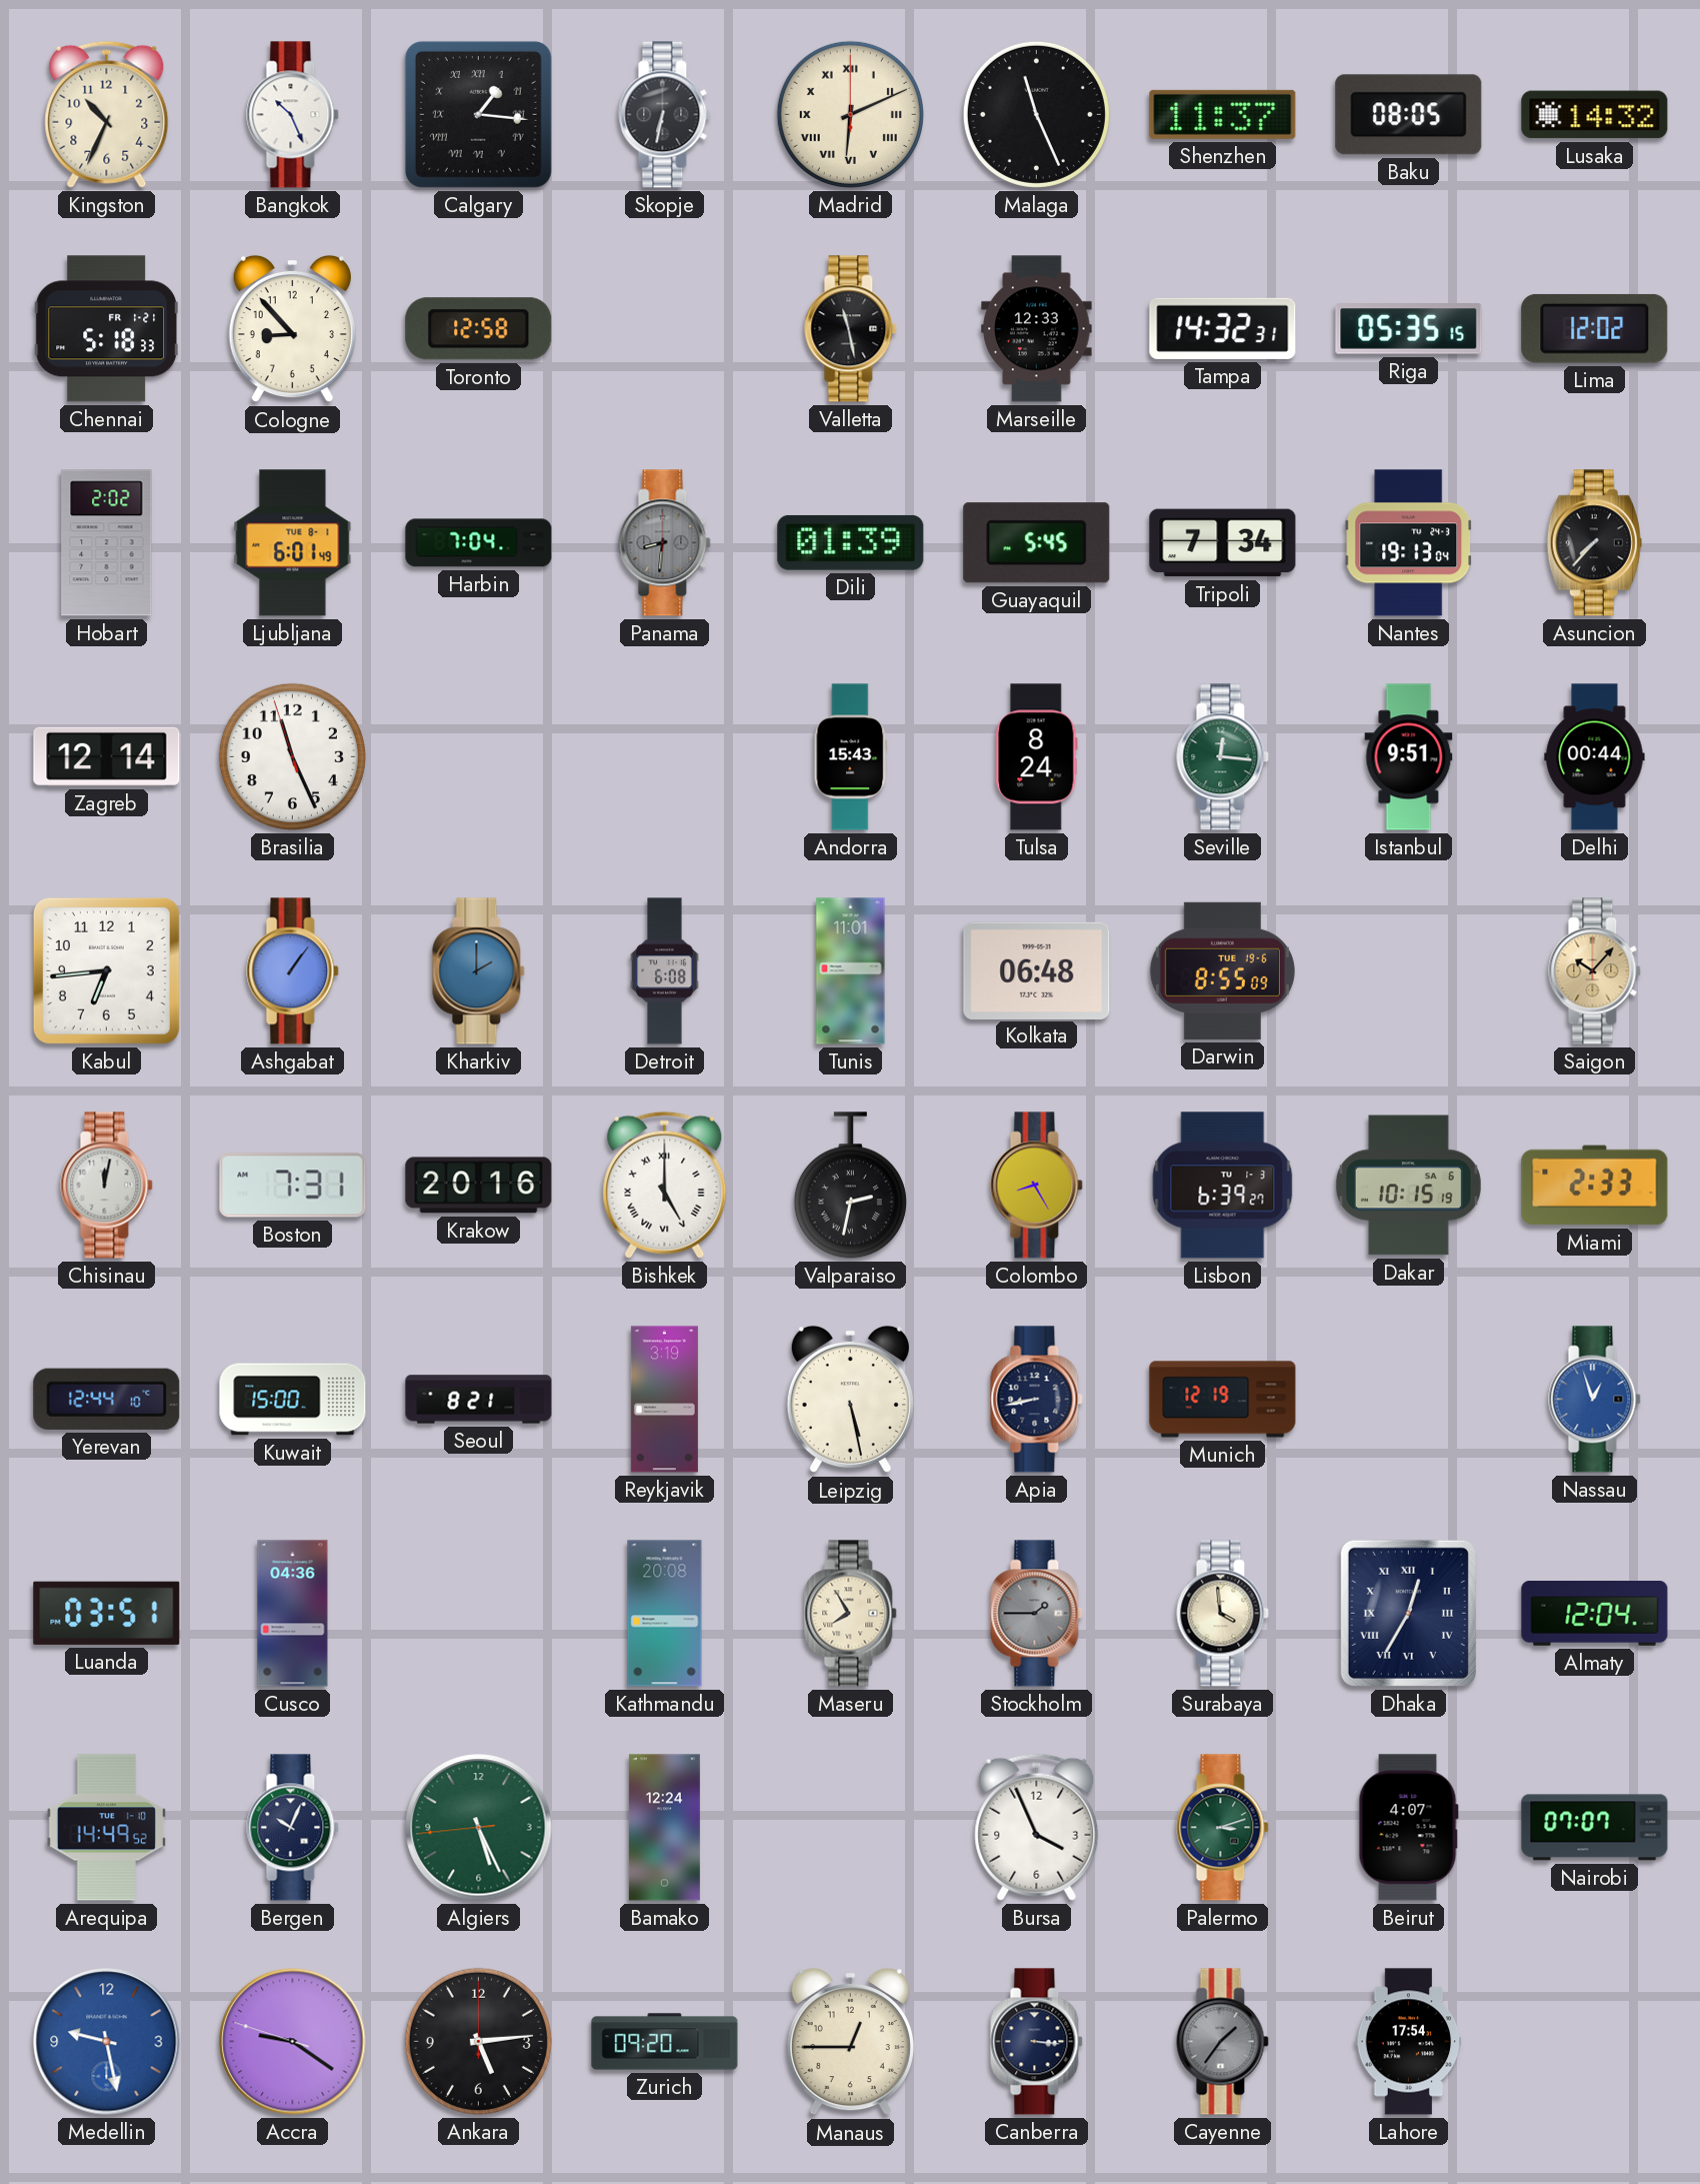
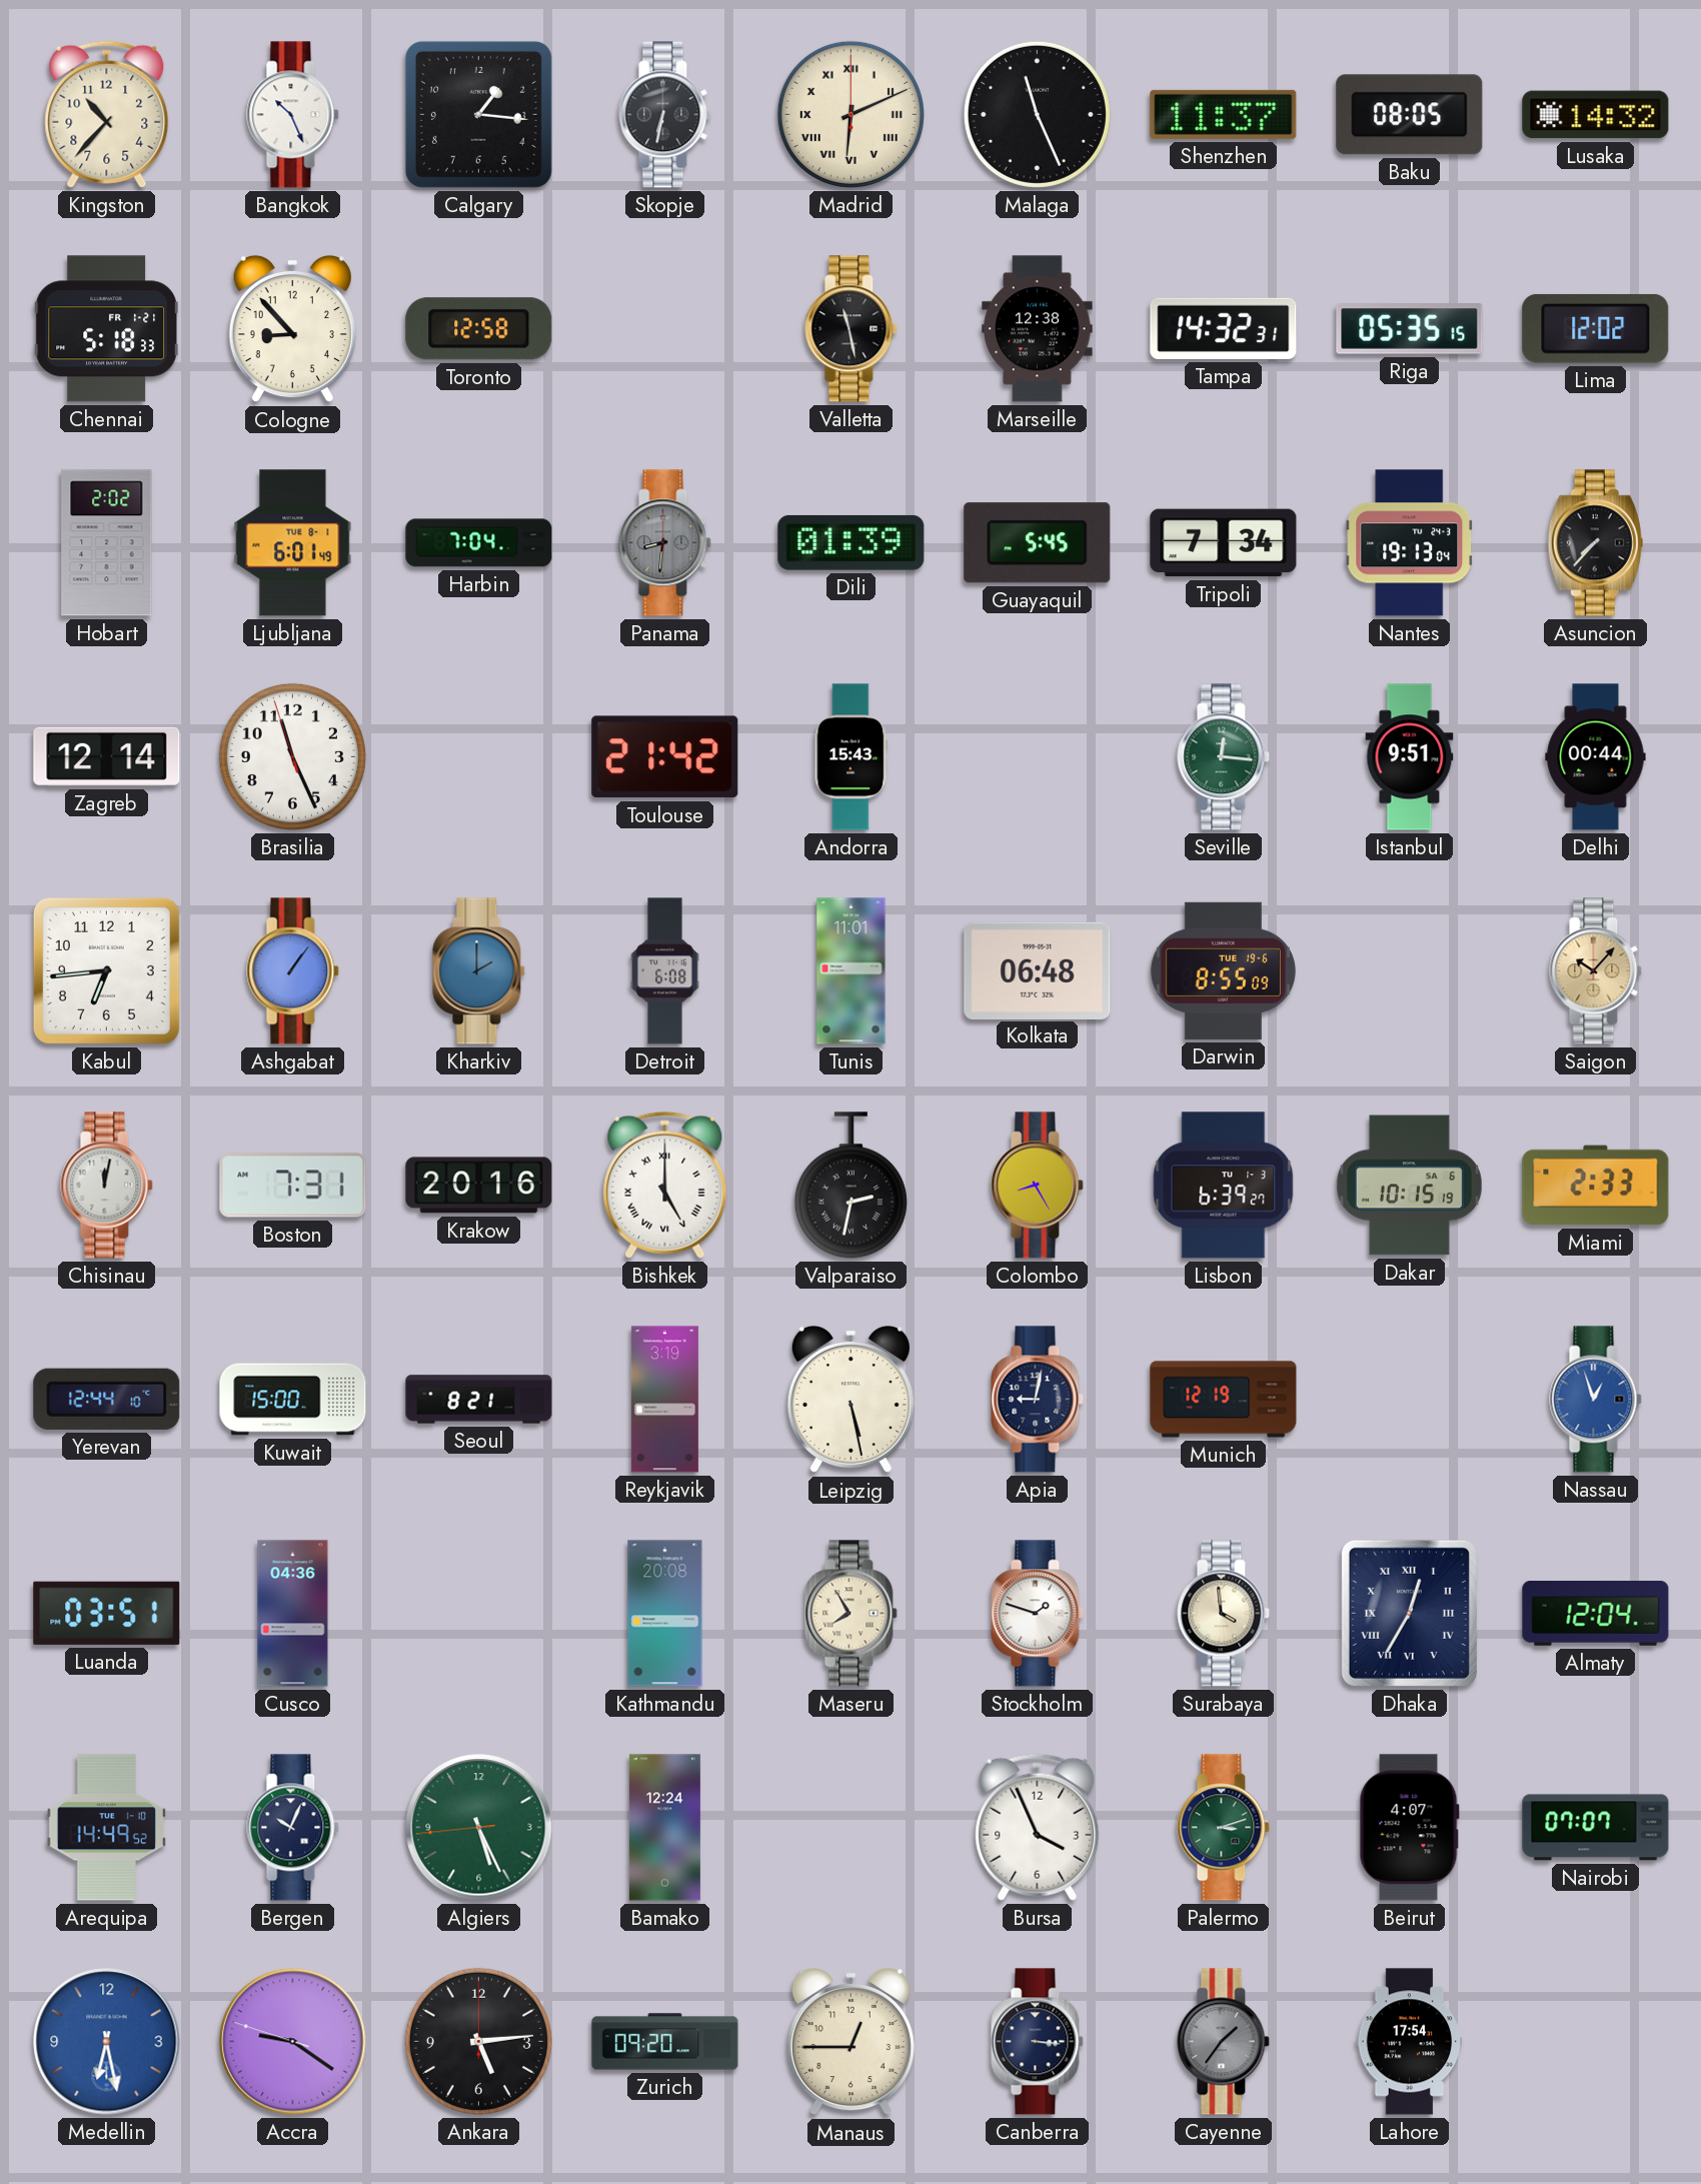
Kingston: 10:34 -> 10:37 (107, 114)
Calgary numerals: Roman -> Arabic (478, 114)
Marseille: 12:33 -> 12:38 (1038, 329)
Toulouse: none -> 21:42 (665, 757)
Tulsa: 8:24 -> none (1037, 757)
Apia: 8:43 -> 9:02 (1038, 1400)
Stockholm: 1:45 -> 1:48 (1038, 1614)
Stockholm dial: grey -> white (1038, 1614)
Medellin: 9:28 -> 6:28 (107, 2042)
